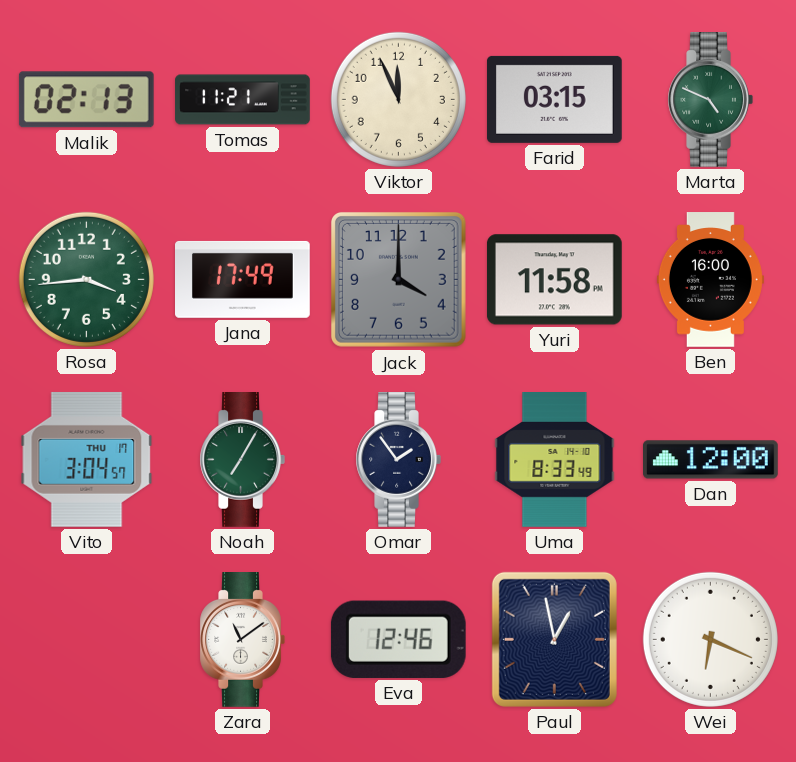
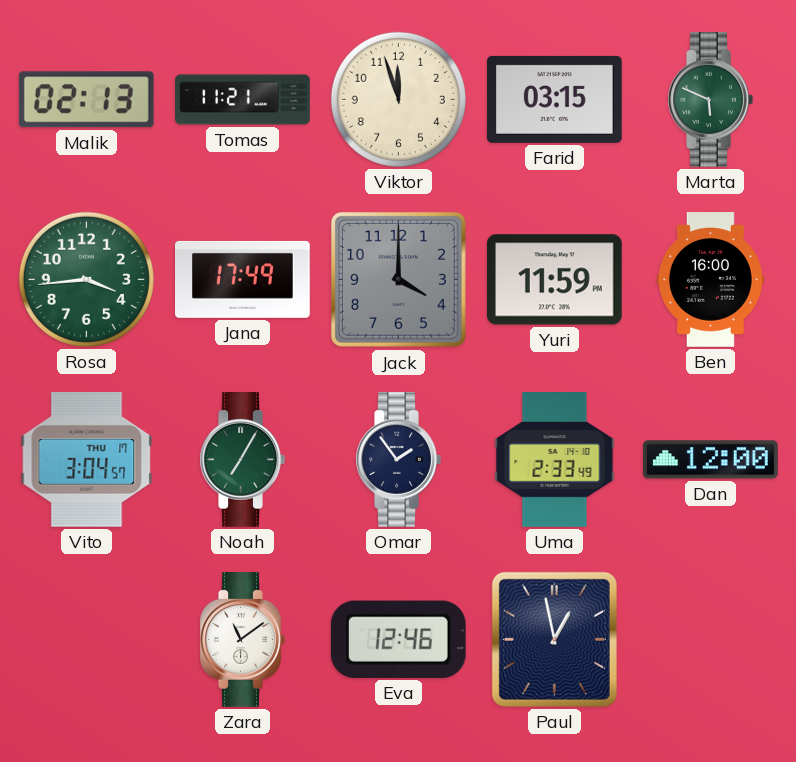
Viktor: 11:56 -> 11:57 (398, 99)
Marta: 4:49 -> 5:49 (710, 100)
Yuri: 11:58 -> 11:59 (554, 280)
Uma: 8:33 -> 2:33 (555, 460)
Wei: 6:19 -> none (710, 639)
